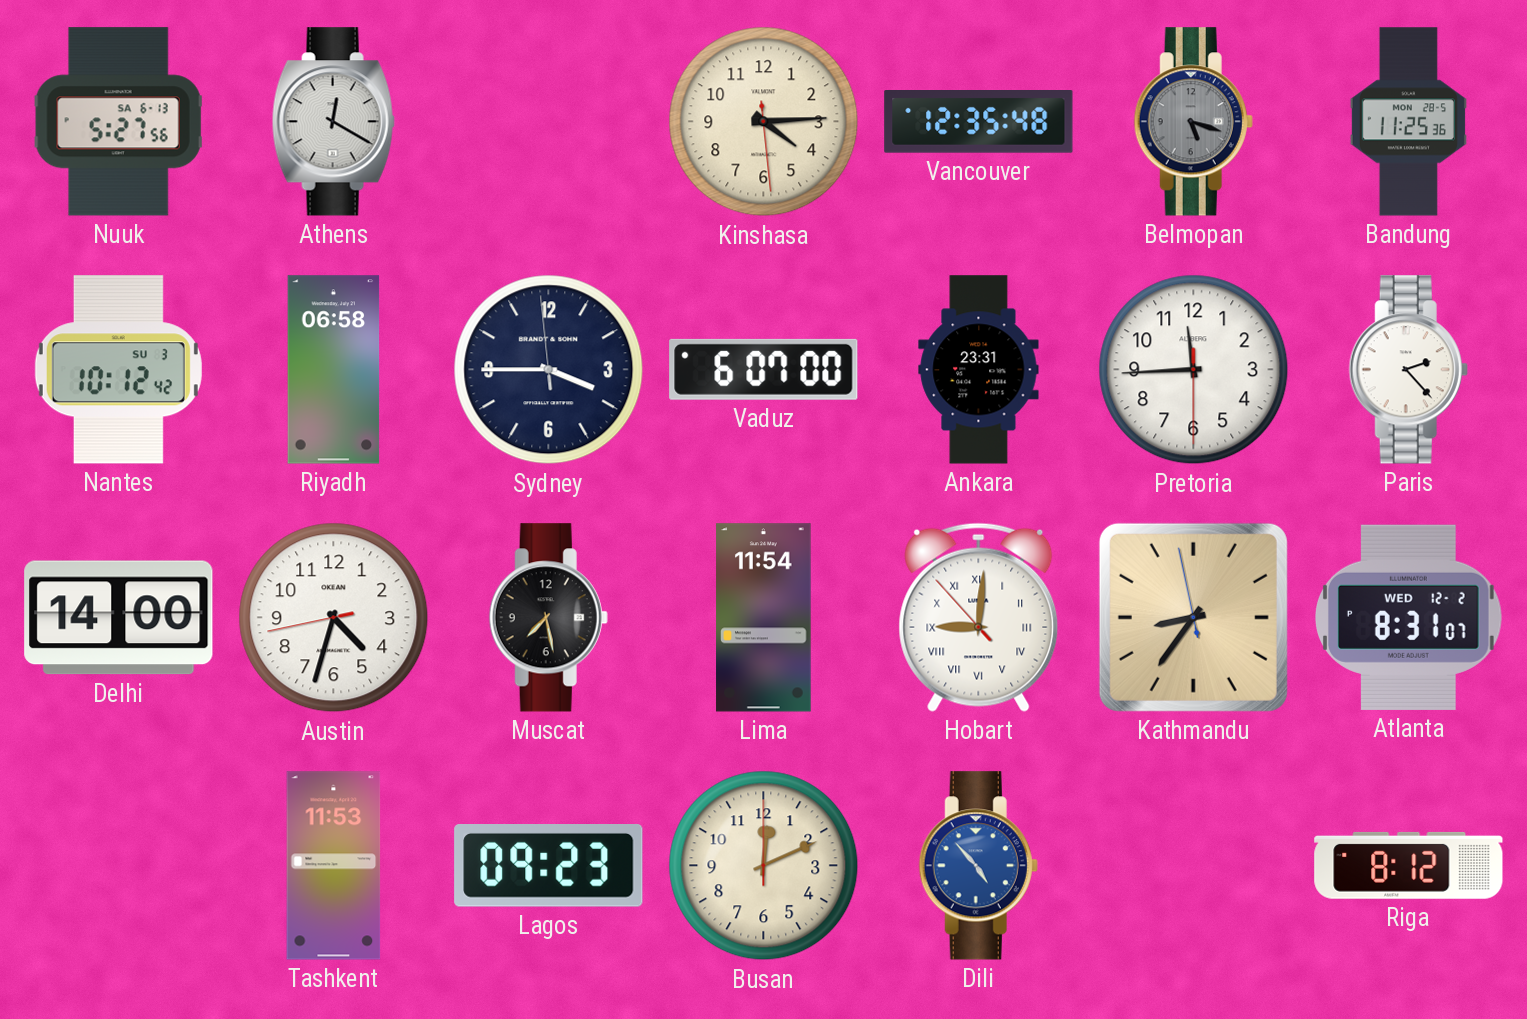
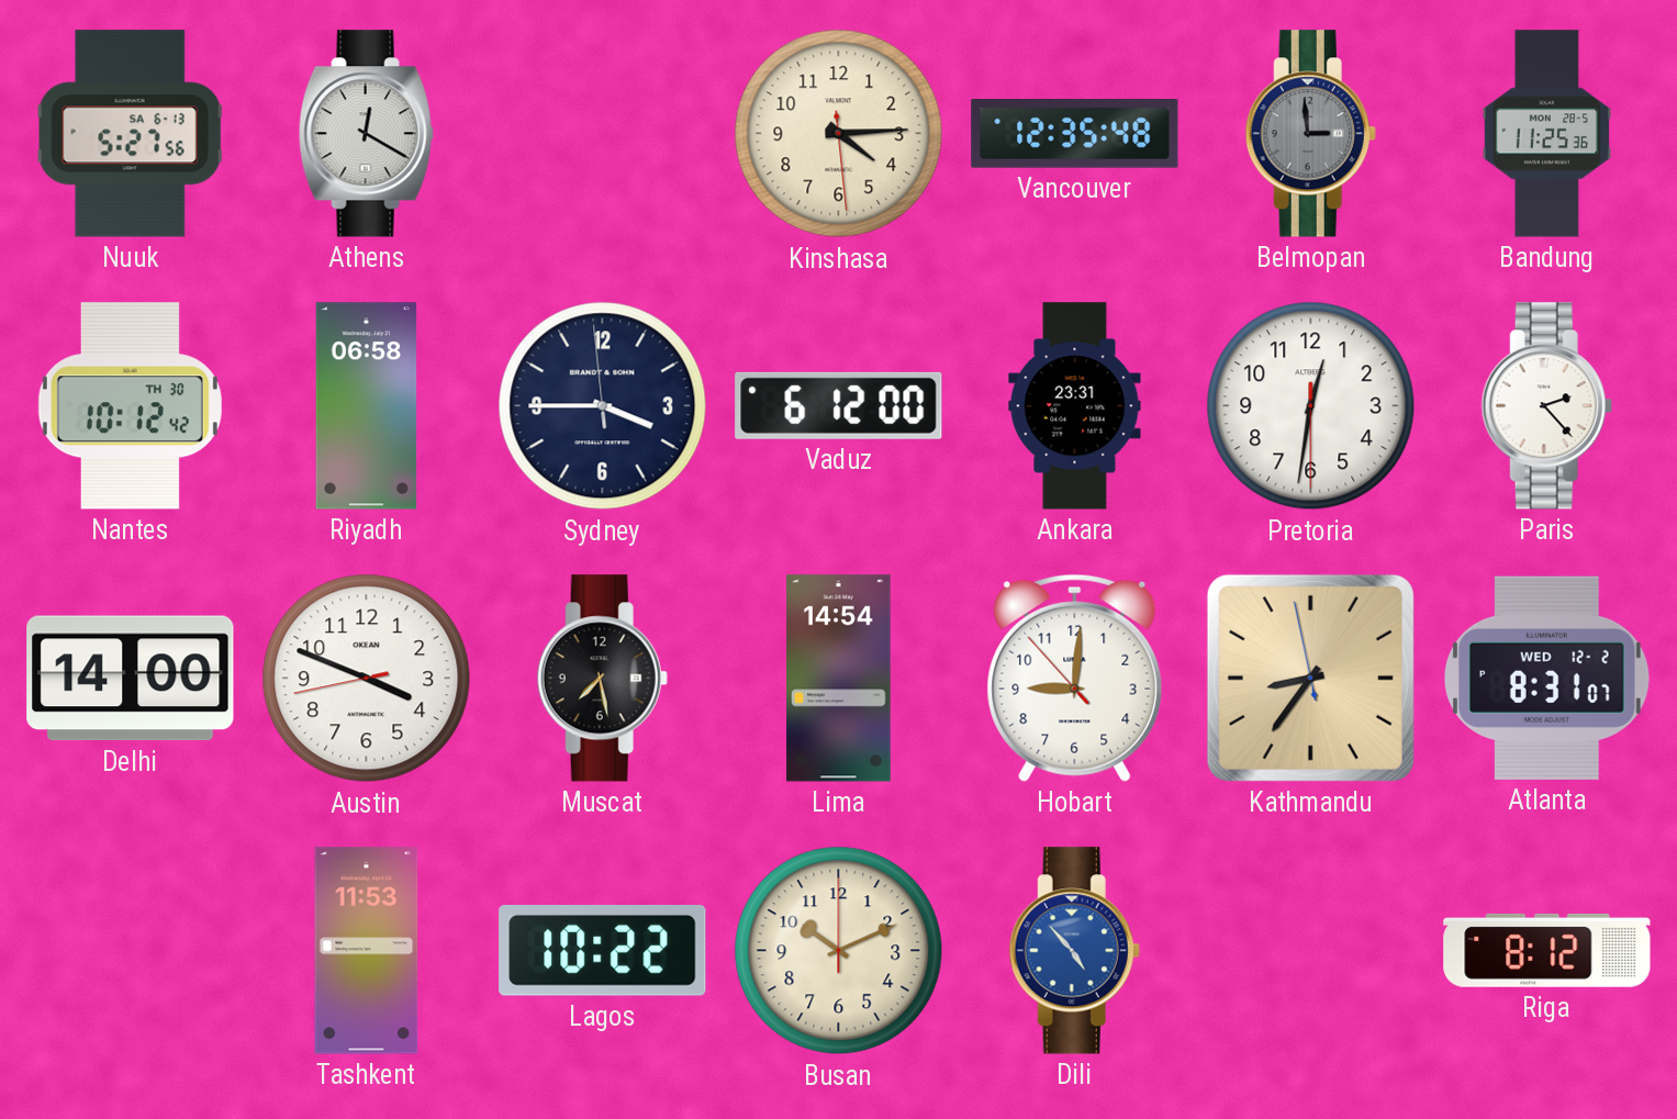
Belmopan: 5:18 -> 2:59 (1310, 134)
Nantes date: SU 3 -> TH 30 (130, 406)
Vaduz: 6:07 -> 6:12 (839, 405)
Pretoria: 11:44 -> 12:31 (1311, 406)
Austin: 4:32 -> 3:48 (367, 679)
Lima: 11:54 -> 14:54 (839, 679)
Hobart numerals: Roman -> Arabic (1075, 678)
Lagos: 09:23 -> 10:22 (603, 951)
Busan: 12:11 -> 10:11 (839, 951)
